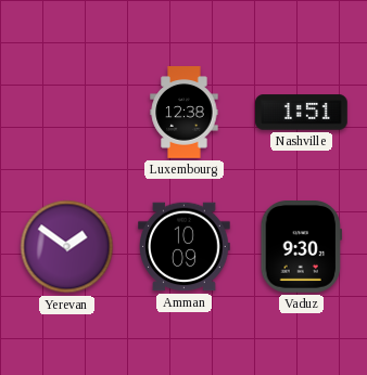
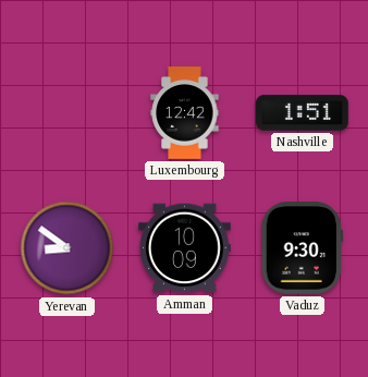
Luxembourg: 12:38 -> 12:42 (185, 113)
Yerevan: 1:51 -> 8:51 (68, 248)
